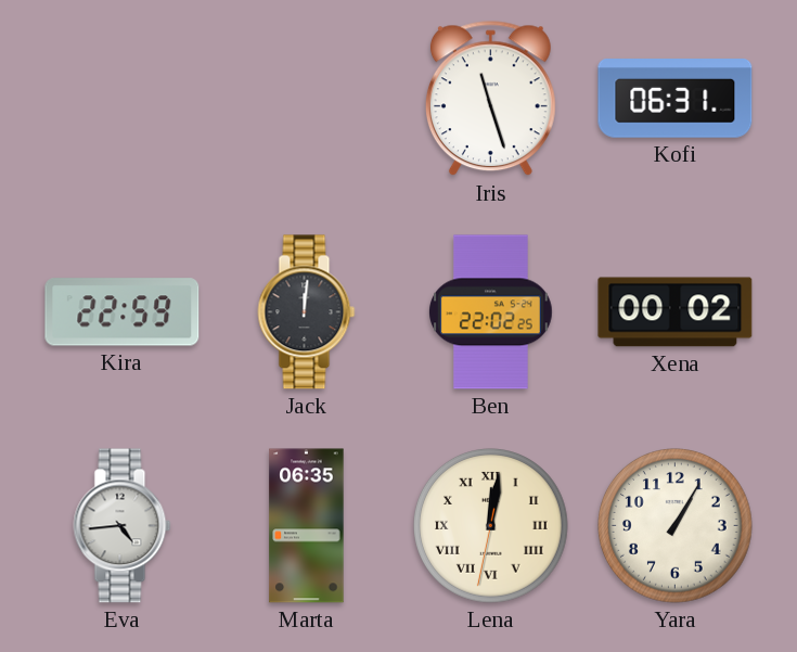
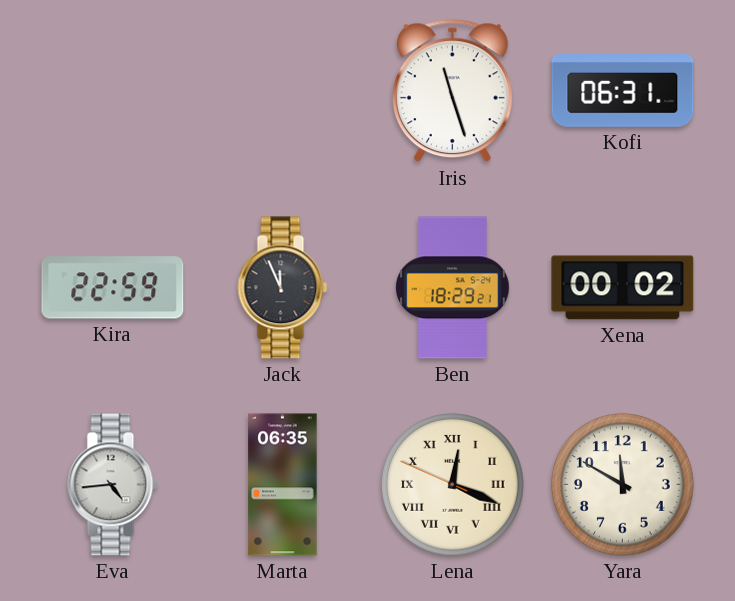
Jack: 12:01 -> 11:56 (283, 288)
Ben: 22:02 -> 18:29 (453, 288)
Lena: 12:01 -> 12:18 (453, 485)
Yara: 1:05 -> 11:50 (623, 485)
